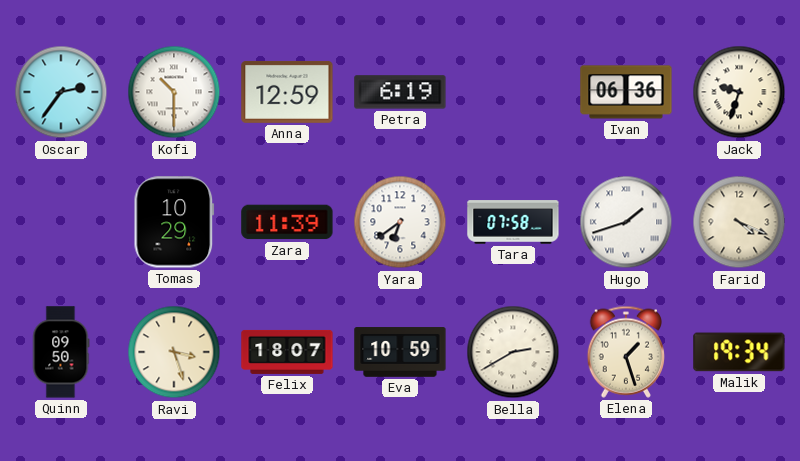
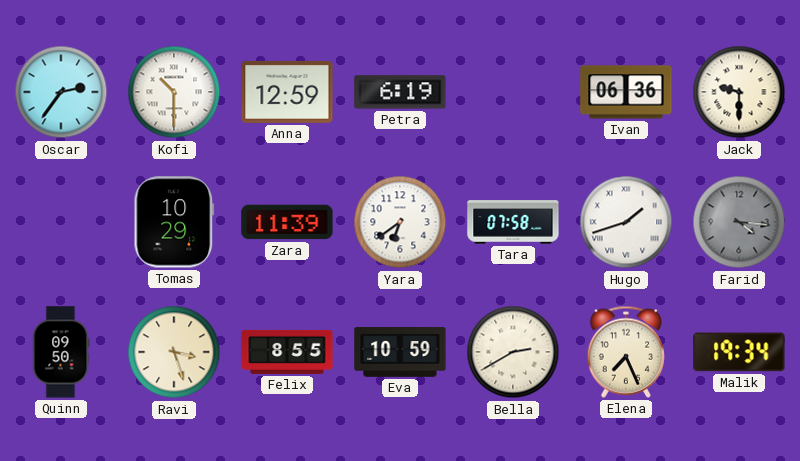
Jack: 9:33 -> 9:30 (739, 92)
Farid: 4:19 -> 4:16 (739, 222)
Farid dial: cream -> grey (739, 222)
Felix: 18:07 -> 8:55 (287, 352)
Elena: 1:27 -> 7:26 (625, 352)
